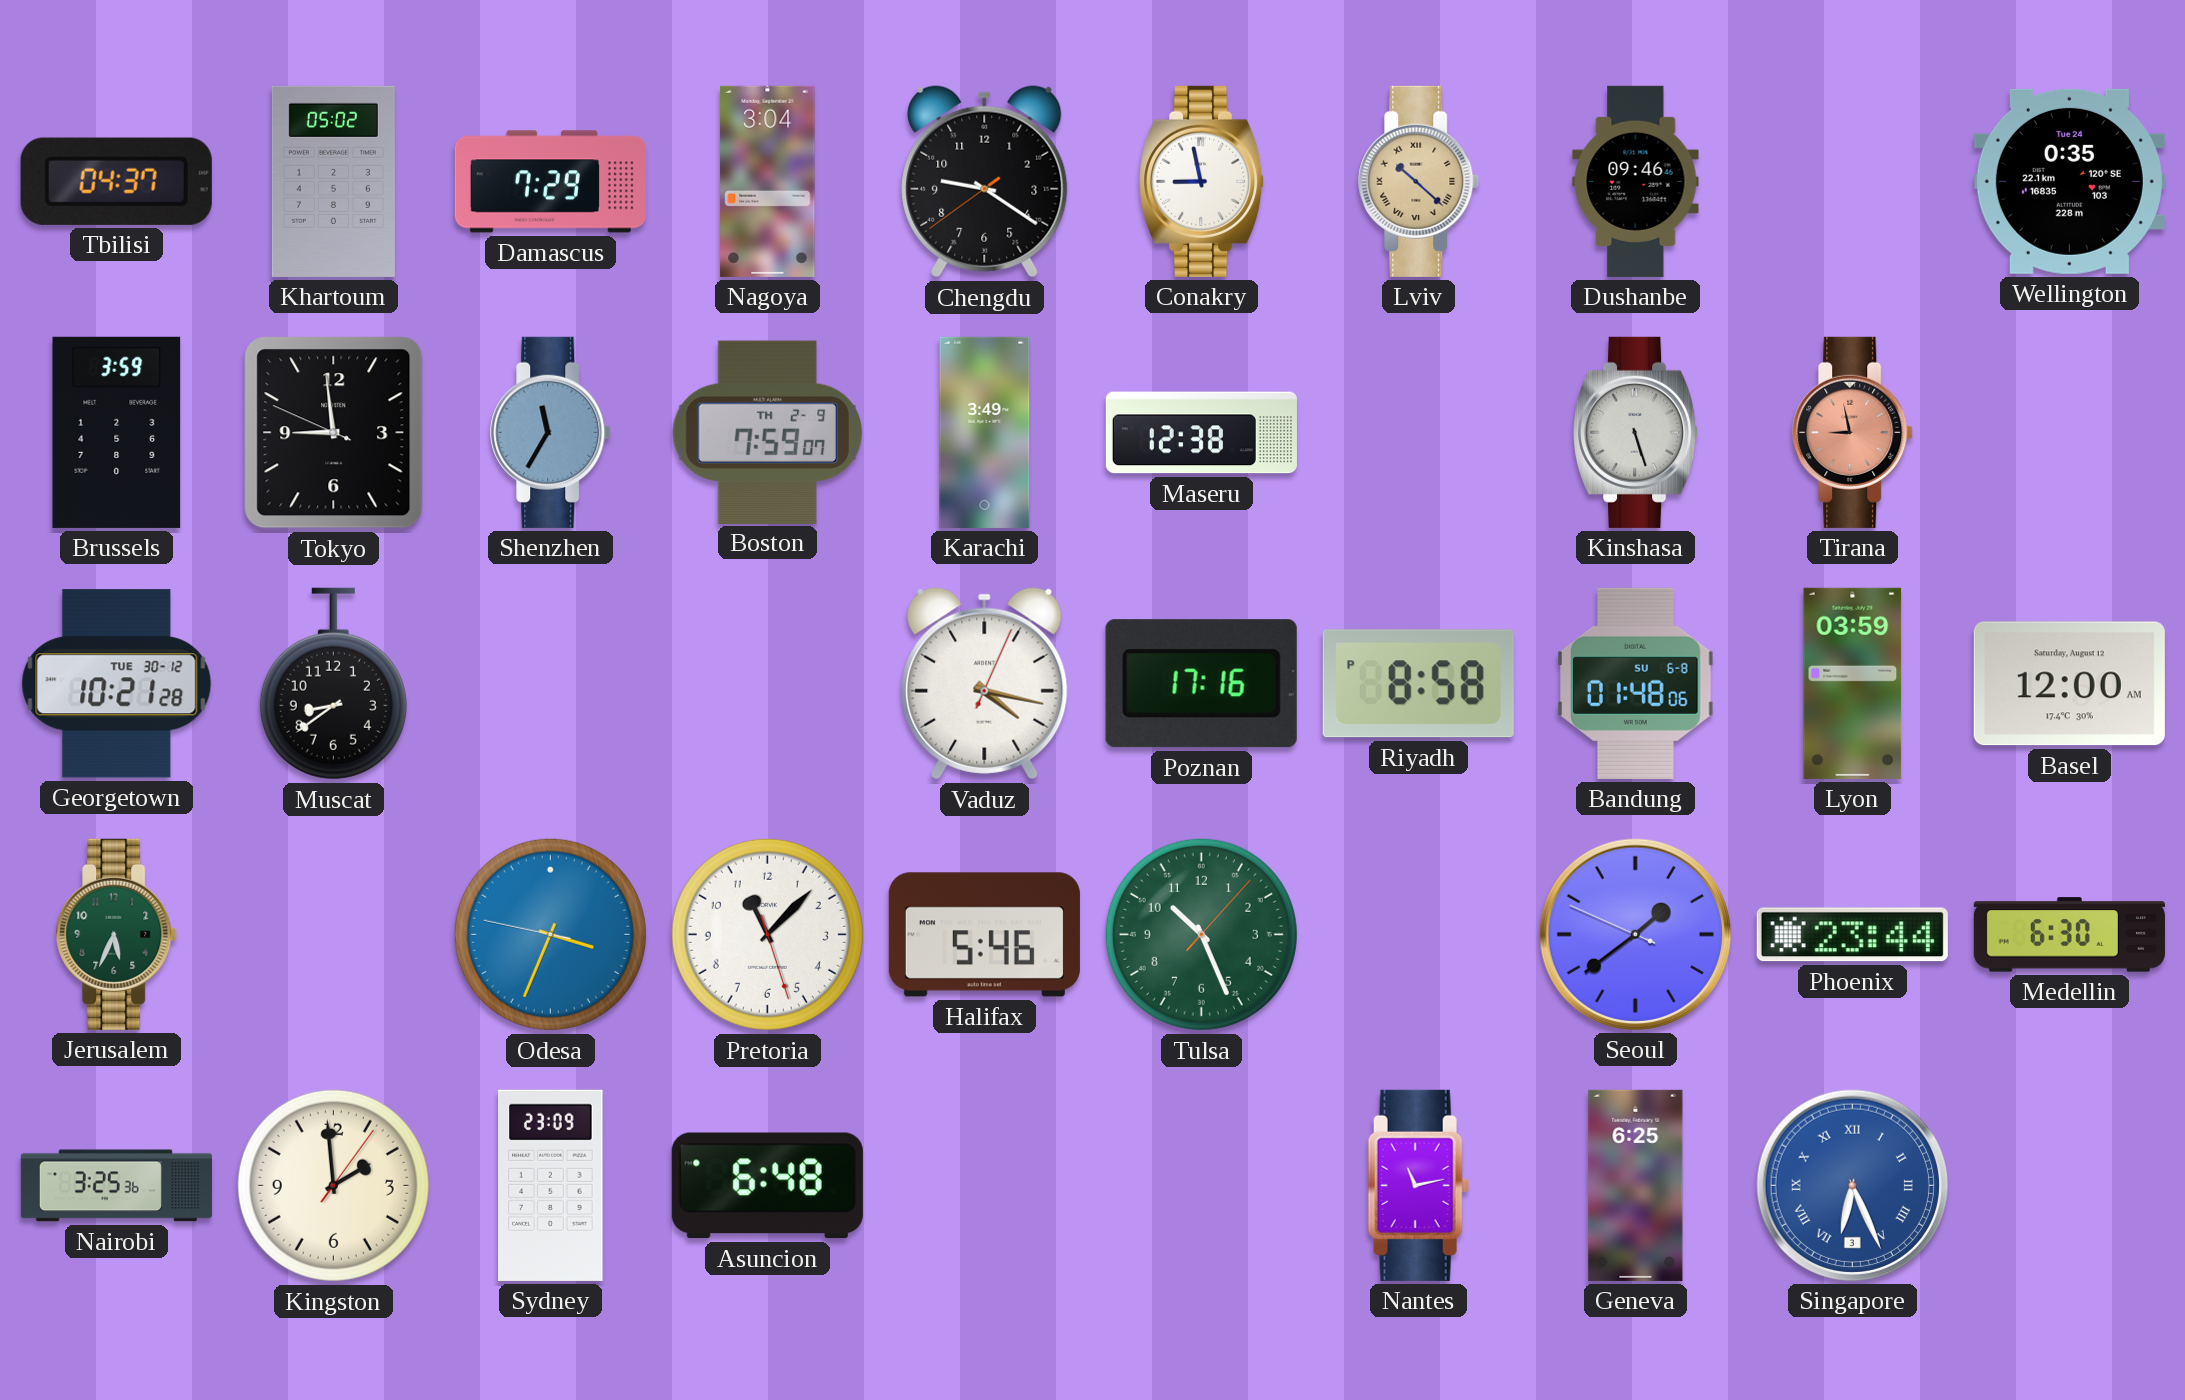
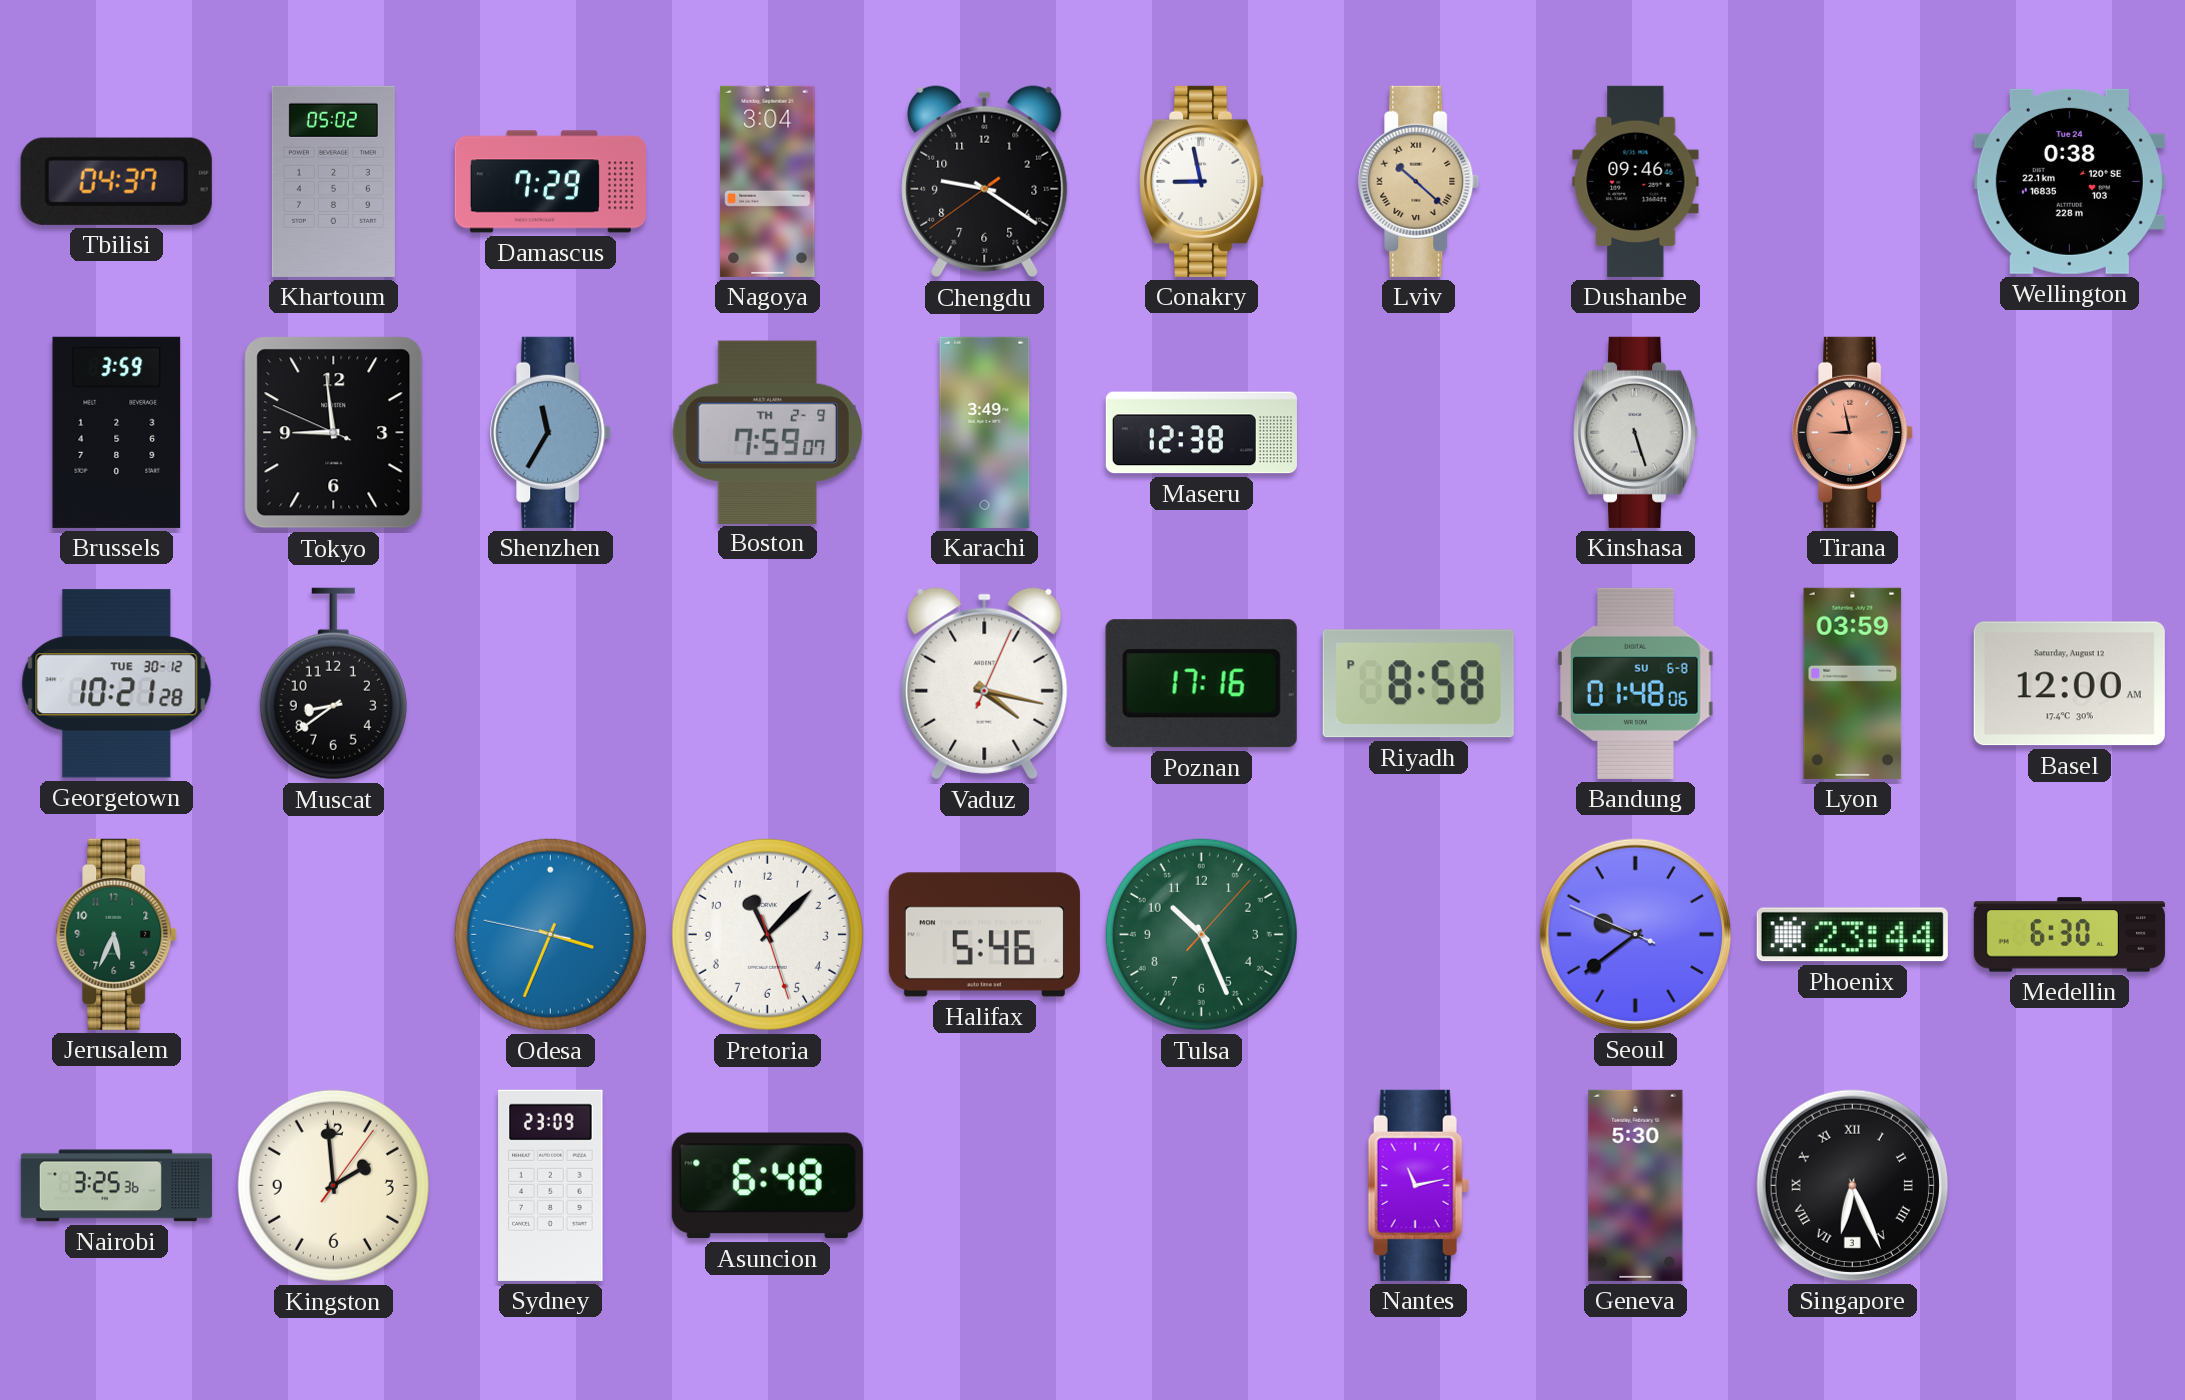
Wellington: 0:35 -> 0:38 (2069, 181)
Seoul: 1:38 -> 9:38 (1635, 934)
Geneva: 6:25 -> 5:30 (1636, 1185)
Singapore dial: blue -> black (1852, 1185)
